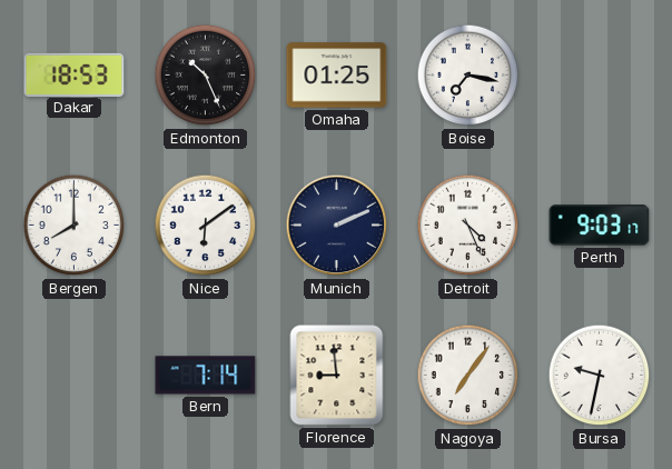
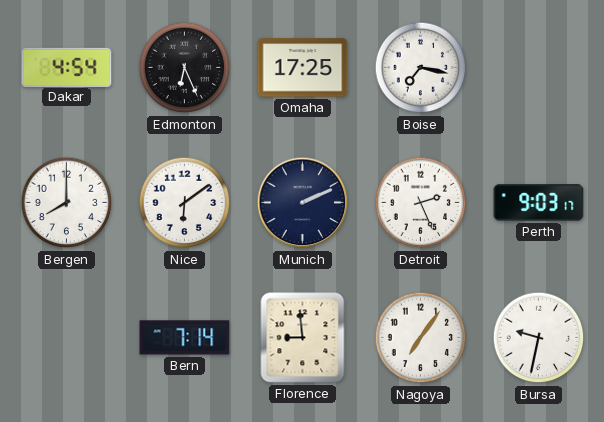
Dakar: 18:53 -> 4:54 (67, 67)
Edmonton: 10:26 -> 6:26 (185, 68)
Omaha: 01:25 -> 17:25 (303, 68)
Detroit: 4:26 -> 2:26 (421, 203)
